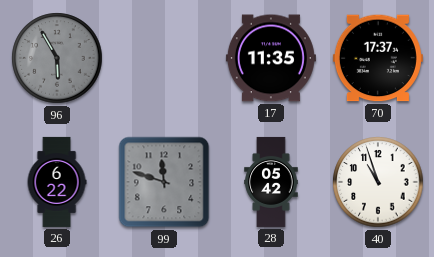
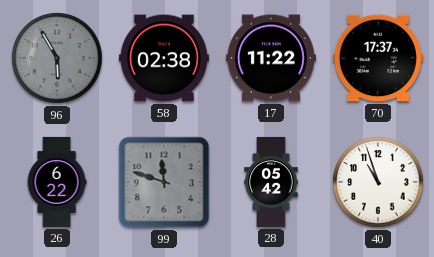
58: none -> 02:38 (164, 58)
17: 11:35 -> 11:22 (271, 58)
